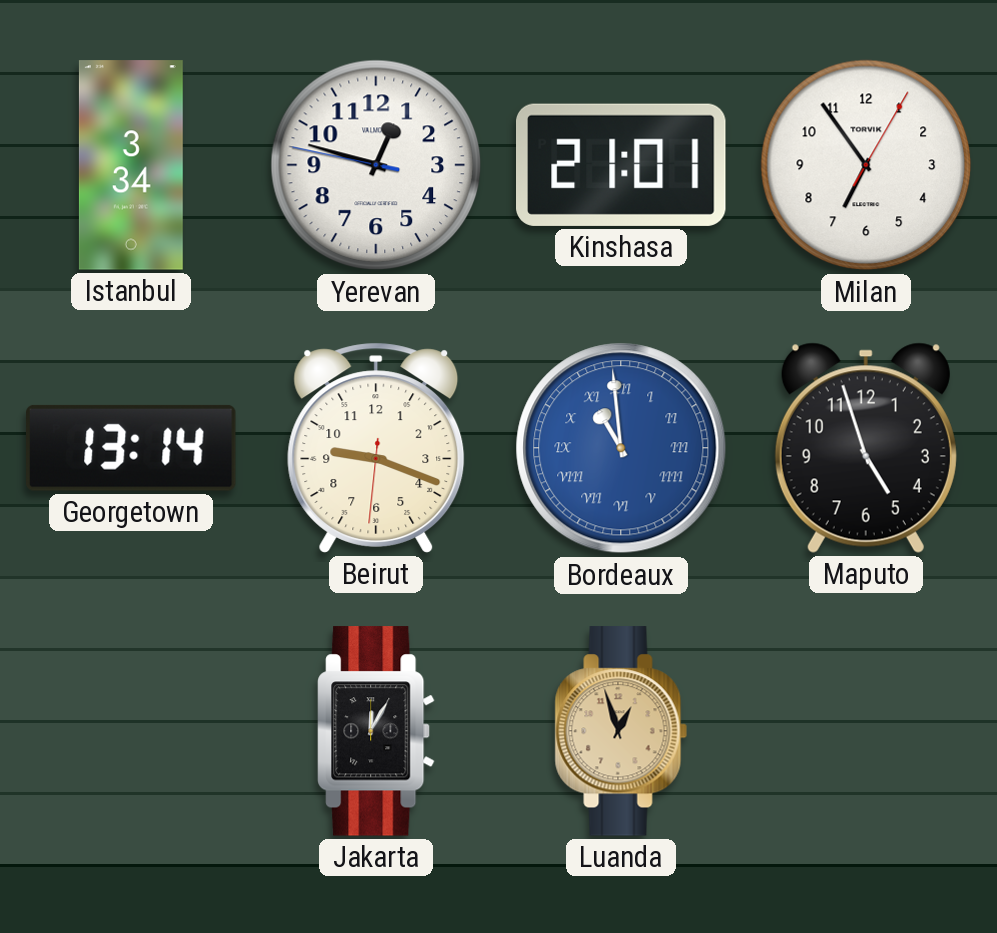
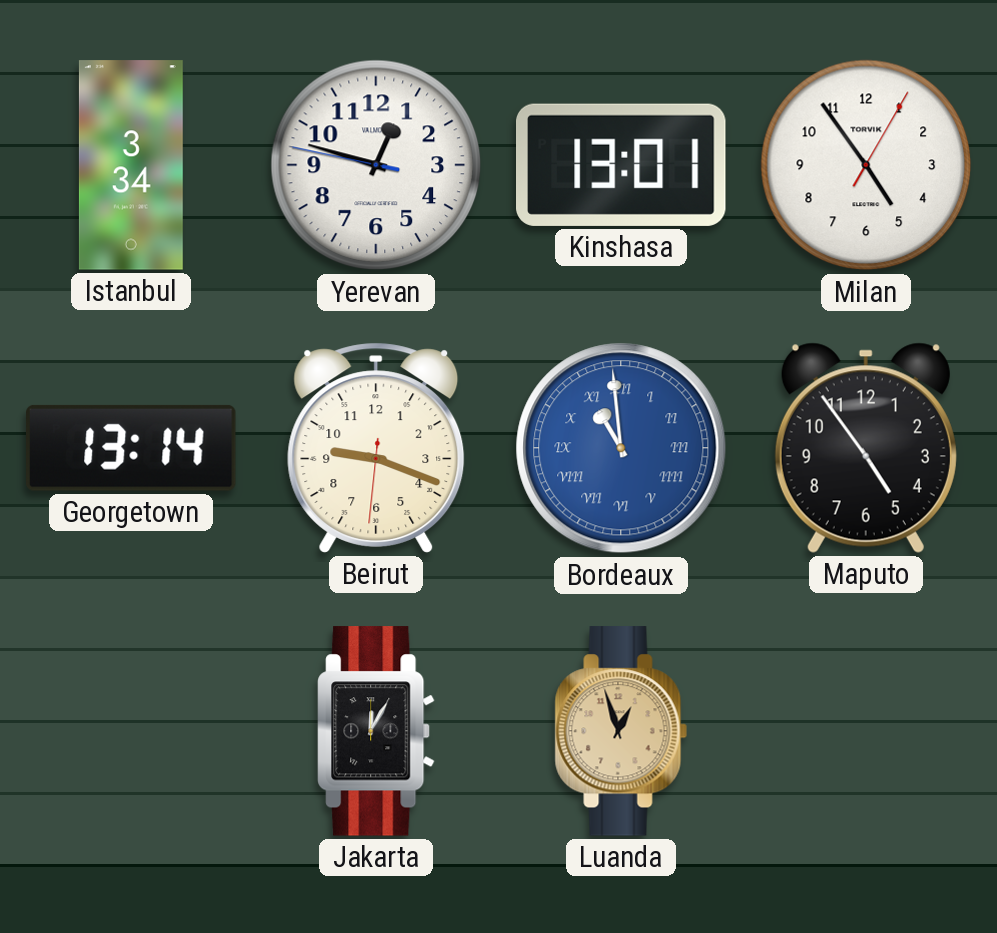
Kinshasa: 21:01 -> 13:01 (622, 165)
Milan: 6:54 -> 4:54 (866, 165)
Maputo: 4:57 -> 4:54 (866, 448)
